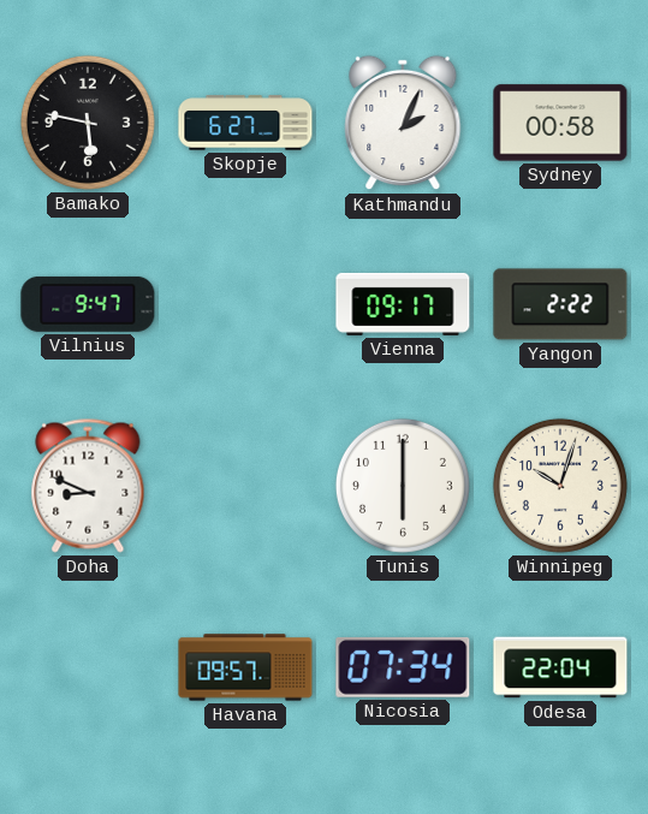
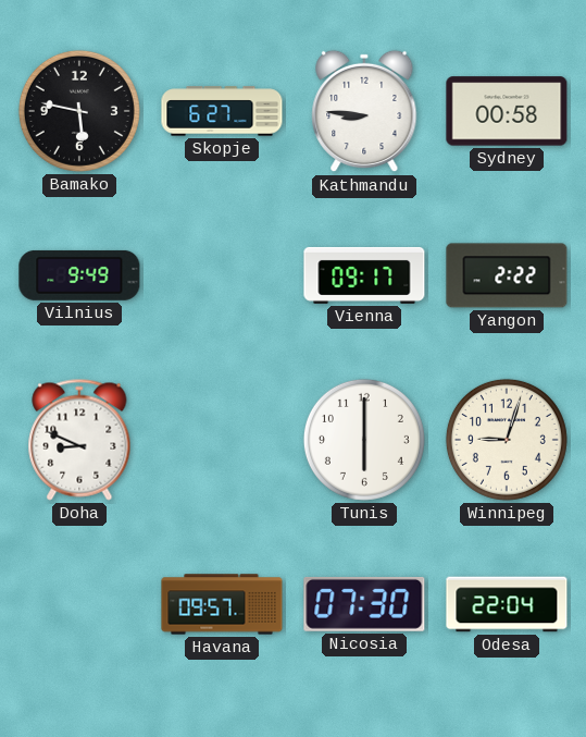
Kathmandu: 2:04 -> 8:46 (364, 111)
Vilnius: 9:47 -> 9:49 (79, 275)
Winnipeg: 10:03 -> 9:03 (507, 440)
Nicosia: 07:34 -> 07:30 (364, 604)
